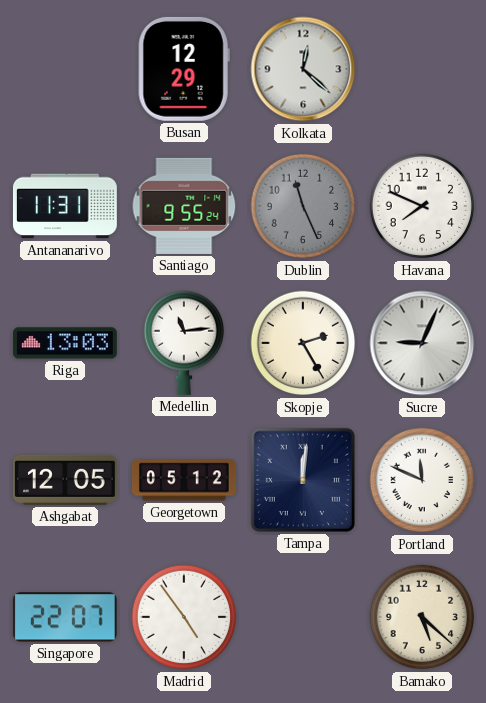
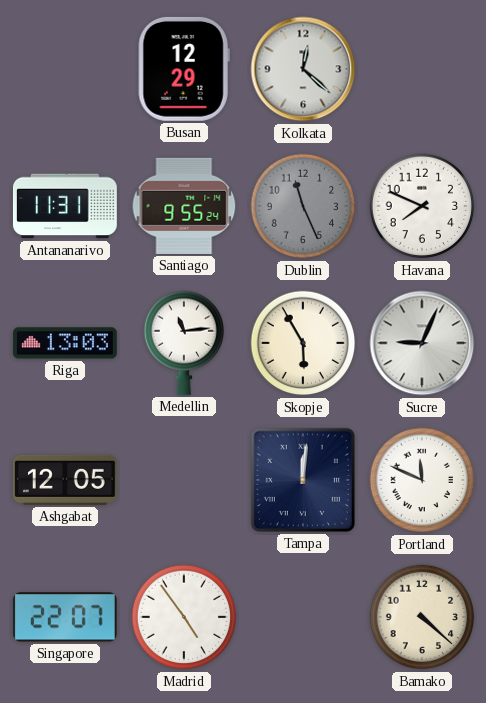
Skopje: 2:25 -> 5:55 (303, 343)
Georgetown: 05:12 -> none (184, 480)
Bamako: 5:22 -> 4:22 (422, 617)
